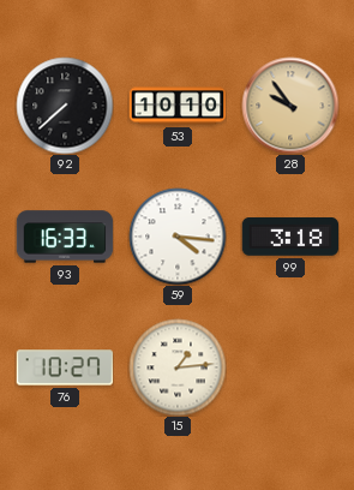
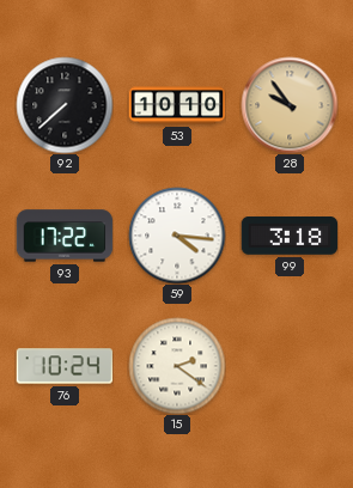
93: 16:33 -> 17:22 (65, 236)
76: 10:27 -> 10:24 (65, 366)
15: 1:14 -> 2:21 (177, 366)
